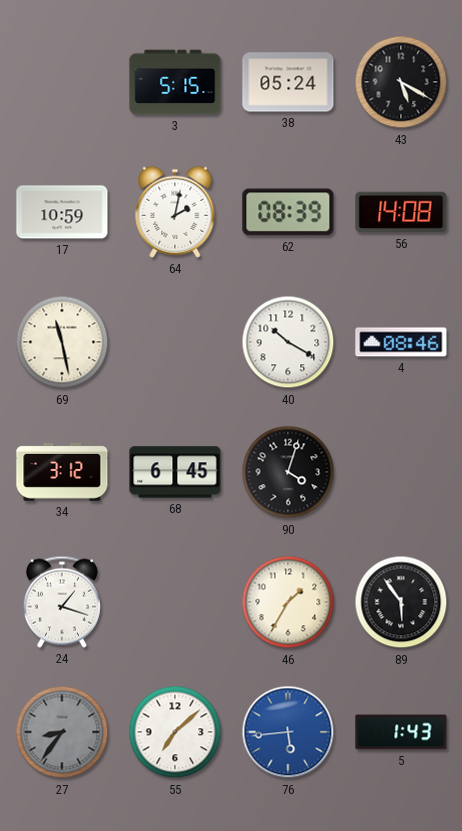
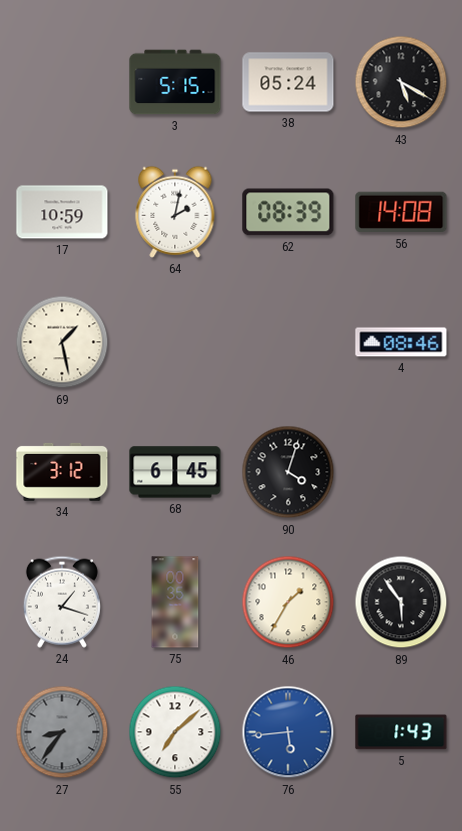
69: 11:28 -> 1:28 (62, 342)
40: 10:20 -> none (288, 342)
75: none -> 00:35 (175, 602)
